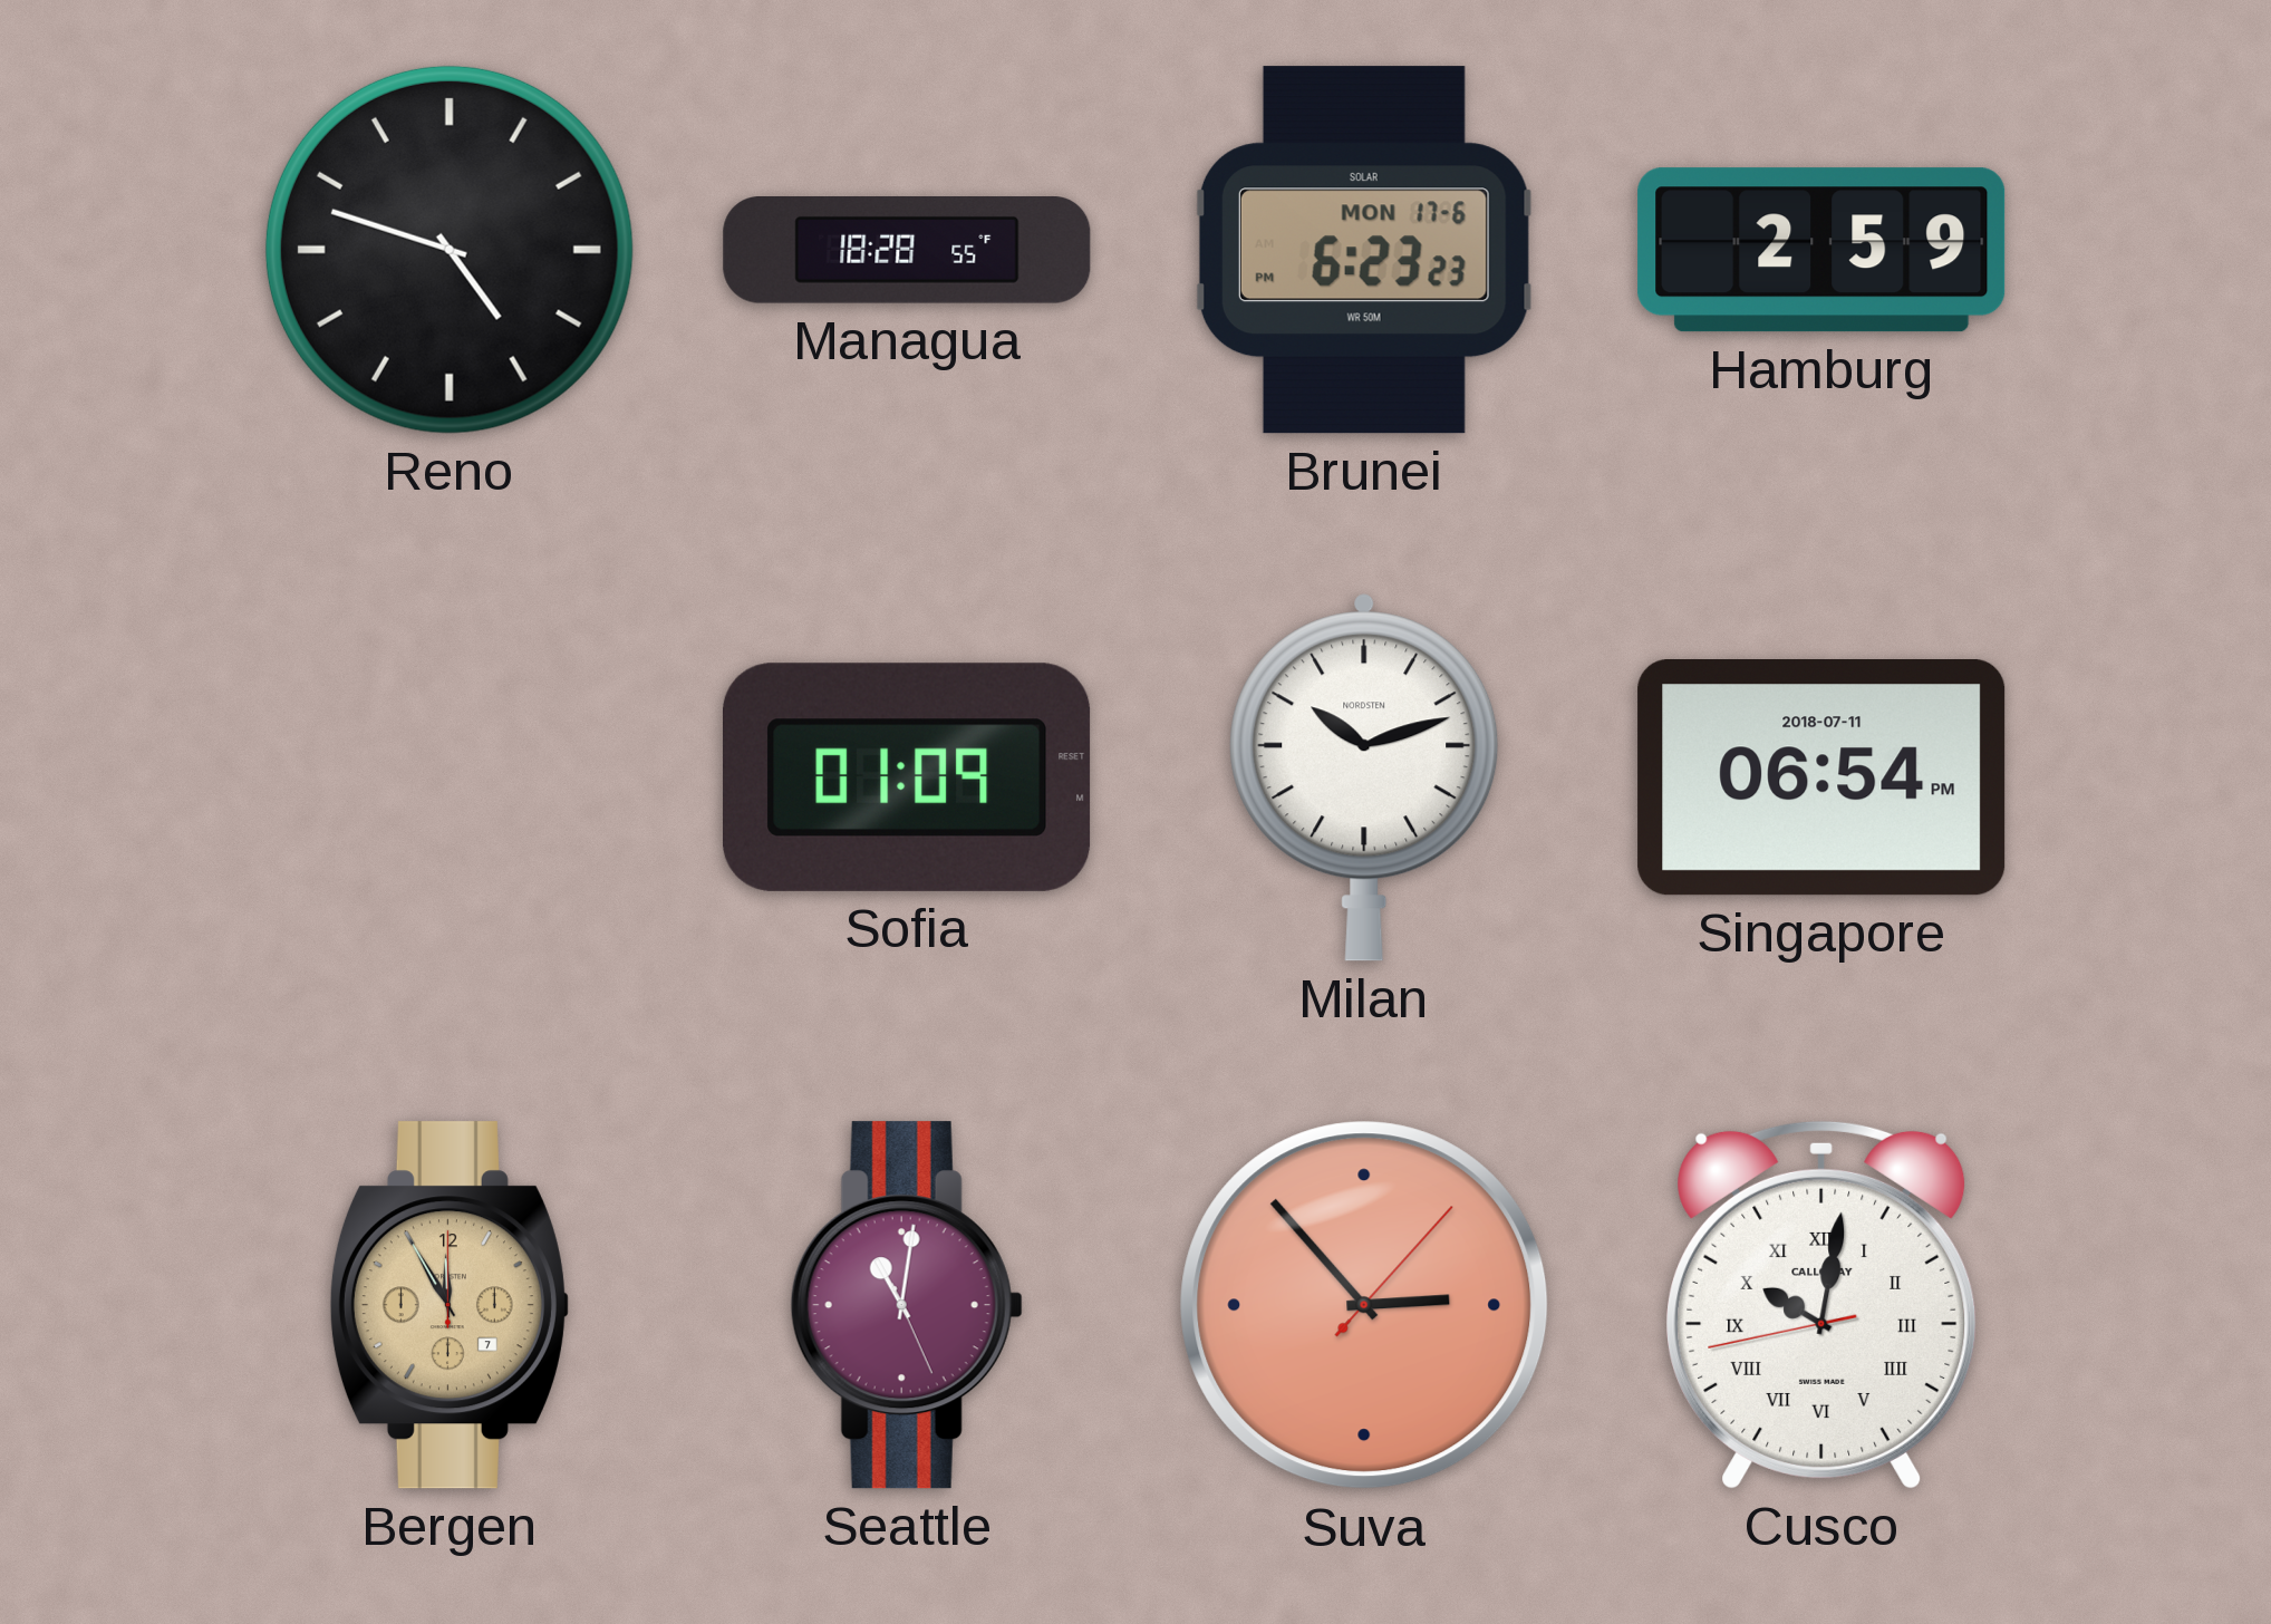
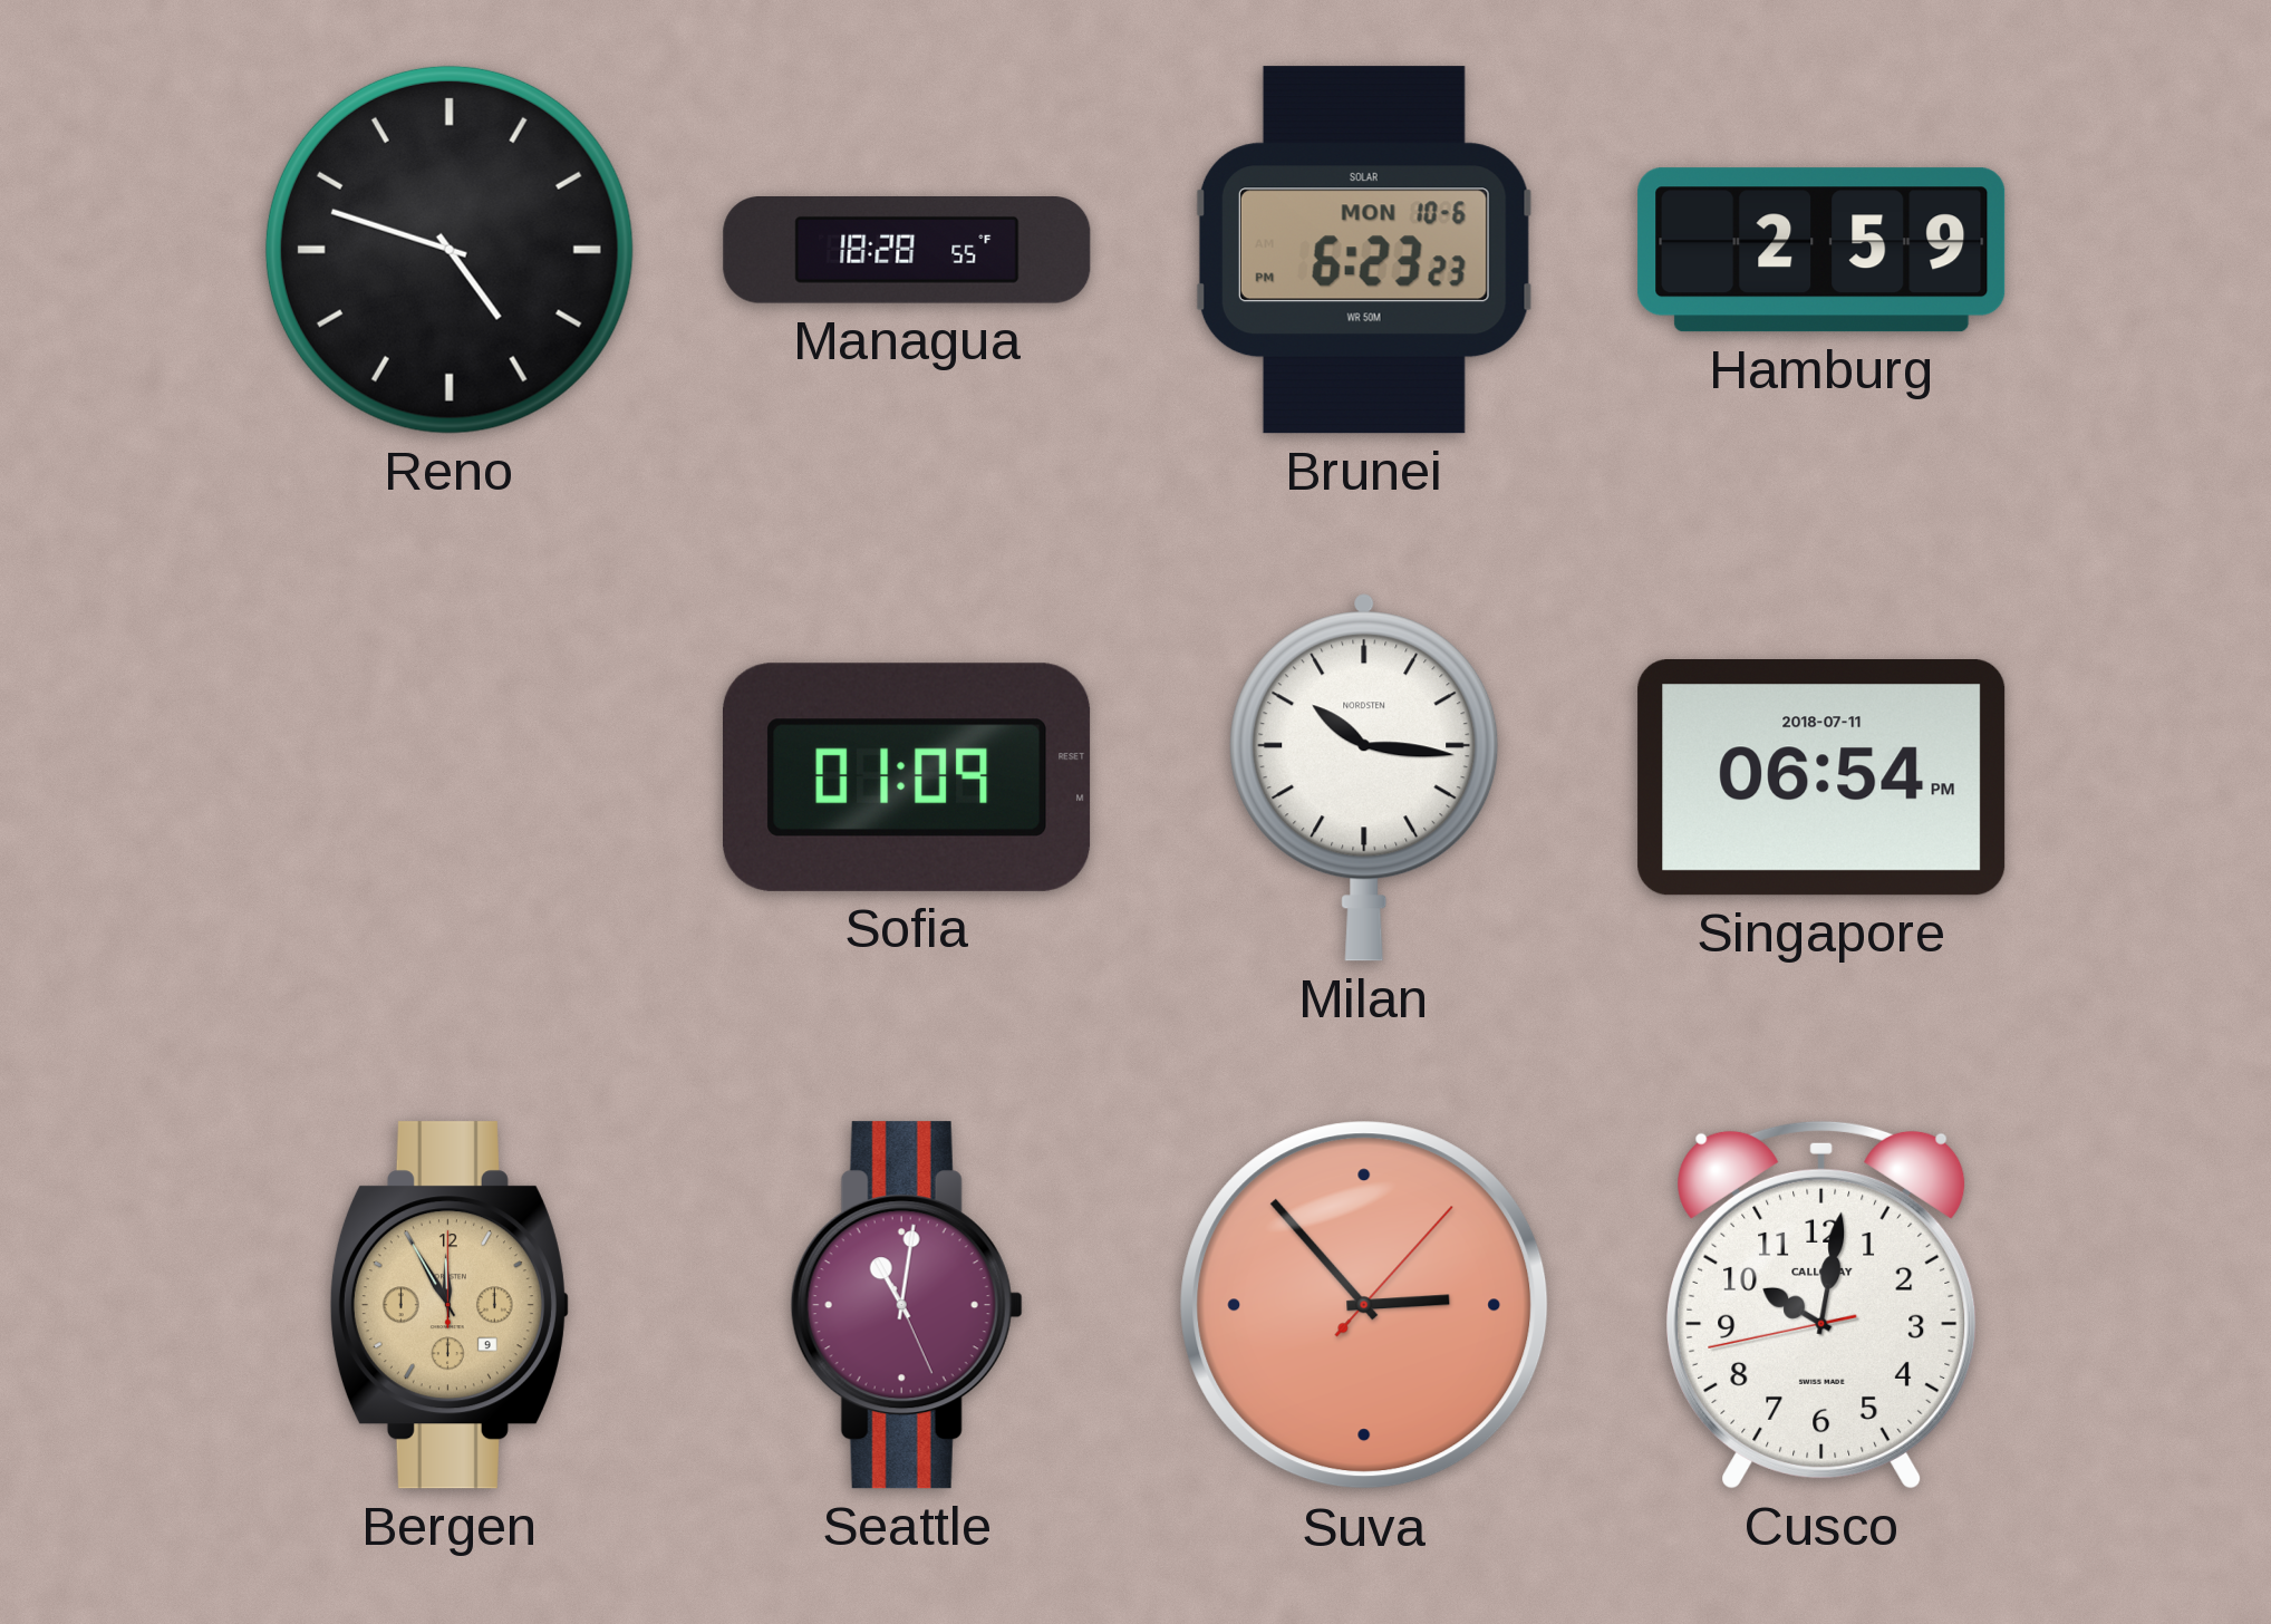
Brunei date: MON 17-6 -> MON 10-6 (1364, 250)
Milan: 10:12 -> 10:16 (1364, 777)
Bergen date: 7 -> 9 (450, 1305)
Cusco numerals: Roman -> Arabic (1821, 1305)
